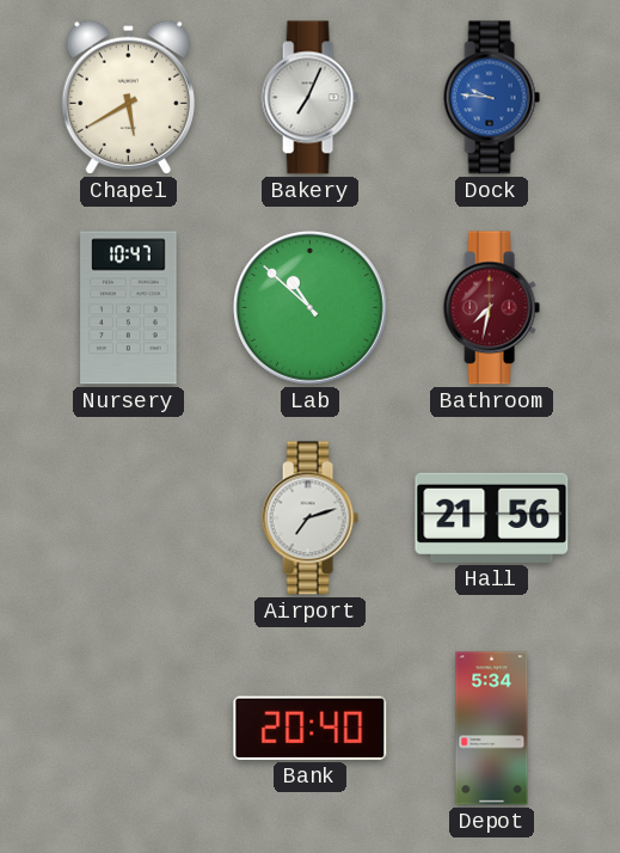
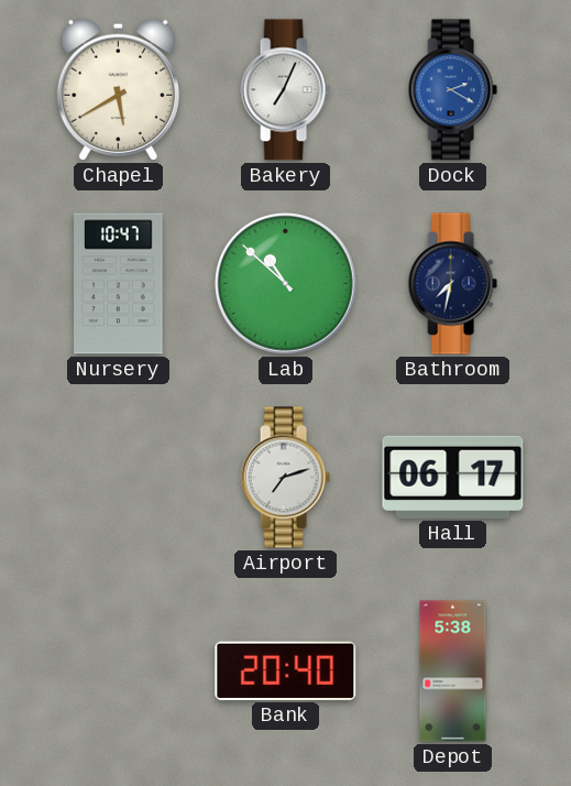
Dock: 9:46 -> 2:20 (452, 90)
Bathroom dial: burgundy -> navy (452, 284)
Hall: 21:56 -> 06:17 (453, 477)
Depot: 5:34 -> 5:38 (453, 672)
